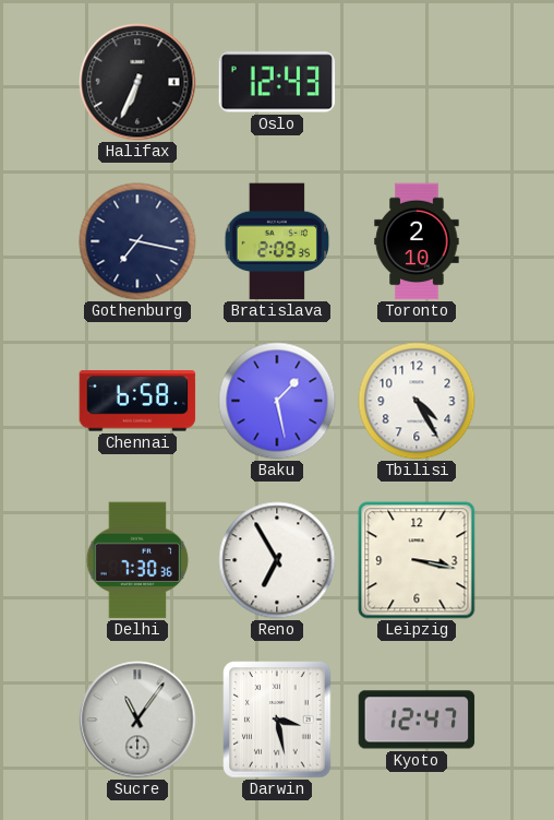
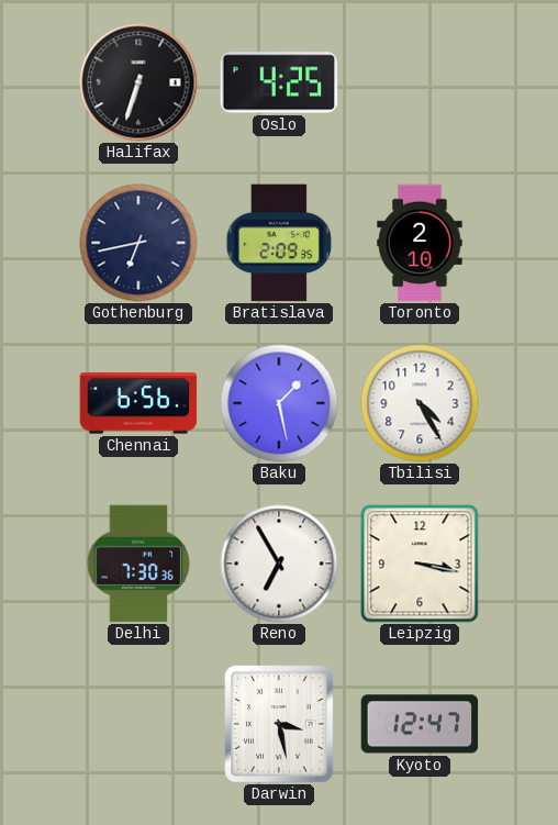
Halifax: 6:34 -> 6:33 (138, 82)
Oslo: 12:43 -> 4:25 (279, 82)
Gothenburg: 7:17 -> 6:43 (138, 243)
Chennai: 6:58 -> 6:56 (138, 403)
Sucre: 11:06 -> none (137, 720)
